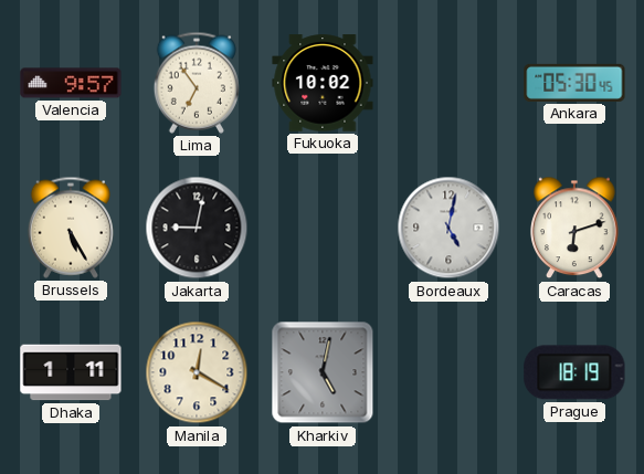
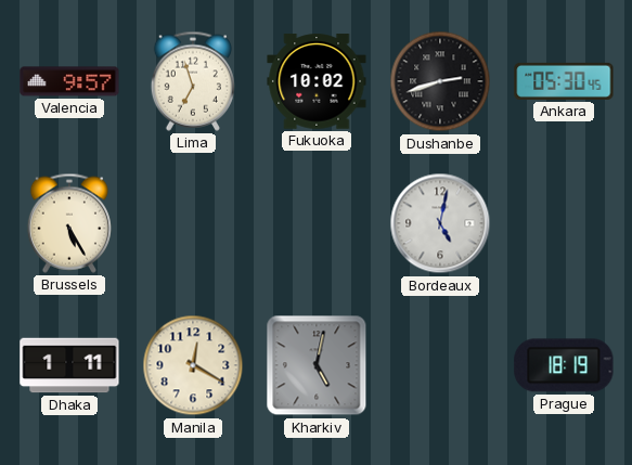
Lima: 6:54 -> 6:57 (193, 81)
Dushanbe: none -> 2:42 (440, 81)
Jakarta: 9:02 -> none (197, 228)
Caracas: 6:12 -> none (574, 228)
